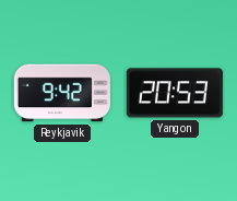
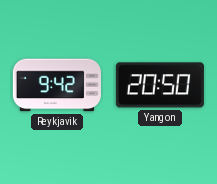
Yangon: 20:53 -> 20:50 (160, 85)
